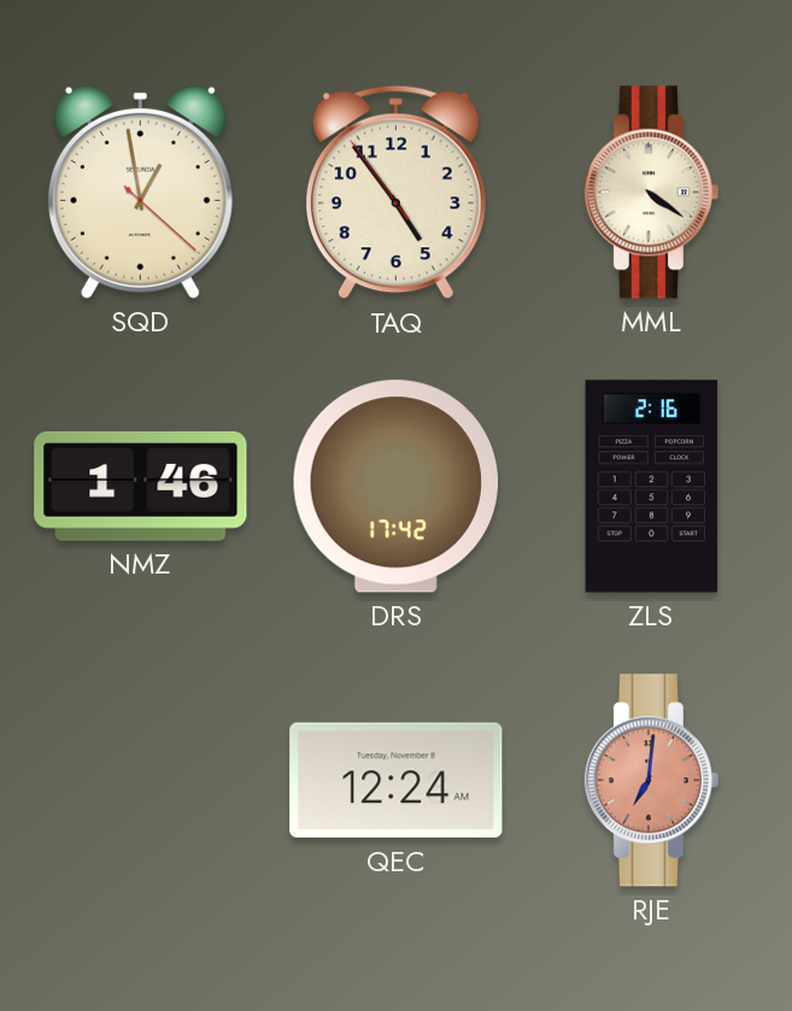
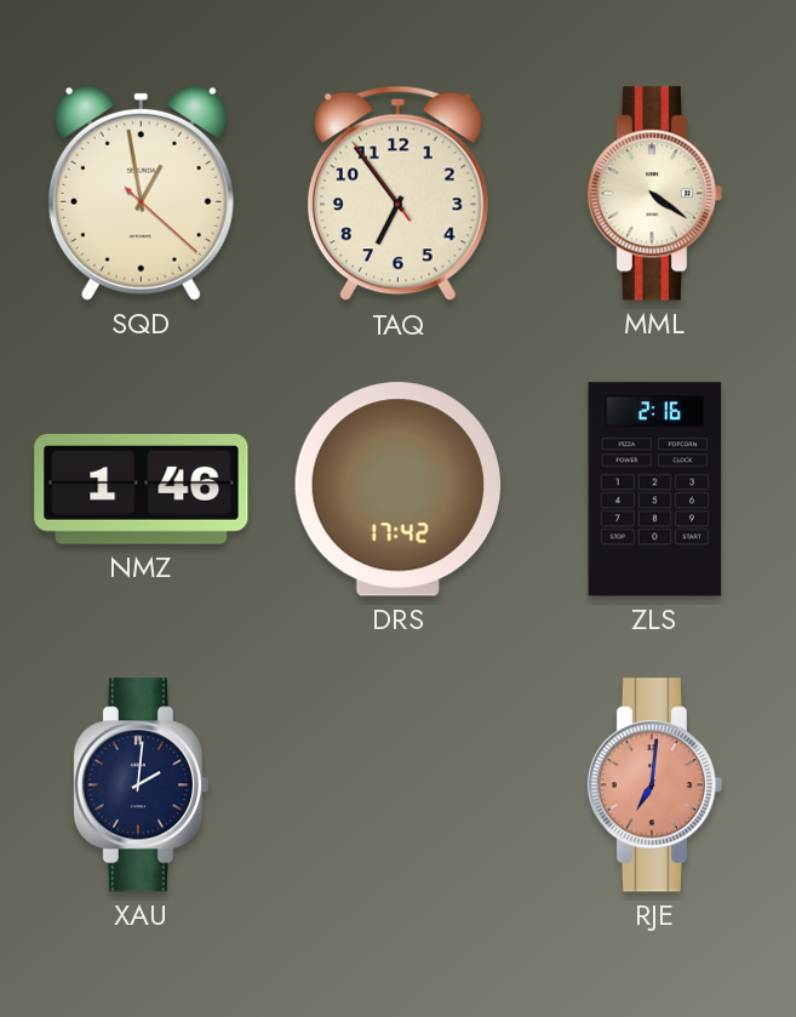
TAQ: 4:53 -> 6:53 (397, 194)
XAU: none -> 2:01 (141, 785)
QEC: 12:24 -> none (397, 781)
